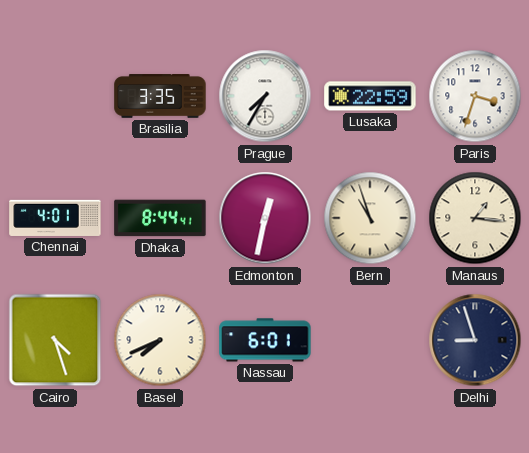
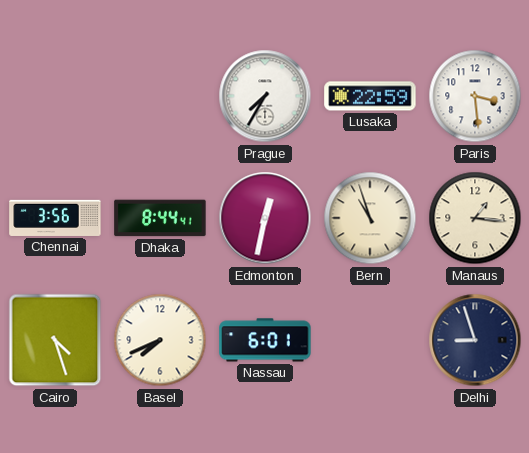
Brasilia: 3:35 -> none (160, 96)
Paris: 3:33 -> 3:29 (475, 96)
Chennai: 4:01 -> 3:56 (55, 218)
